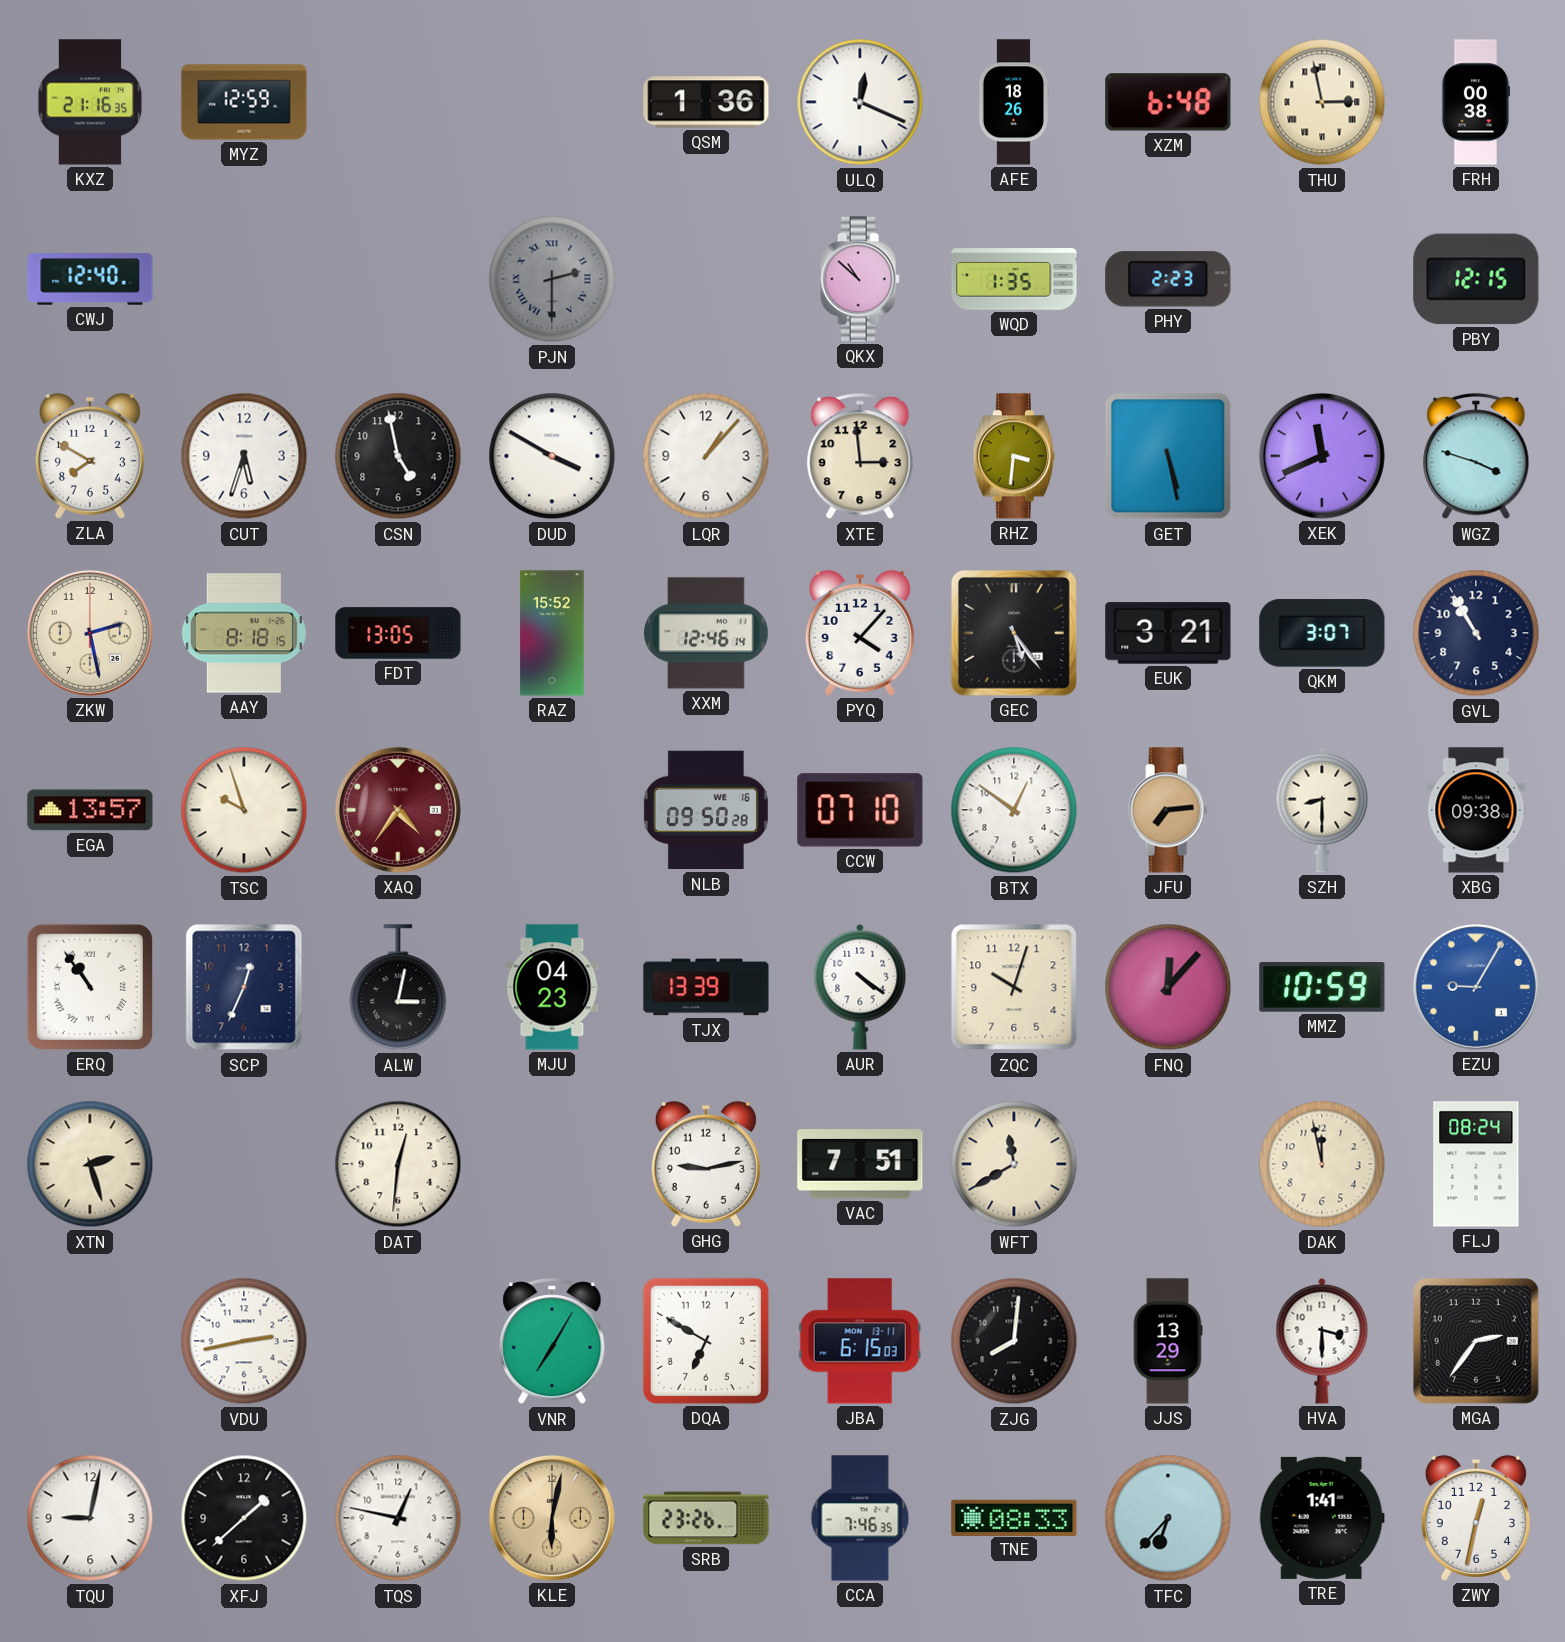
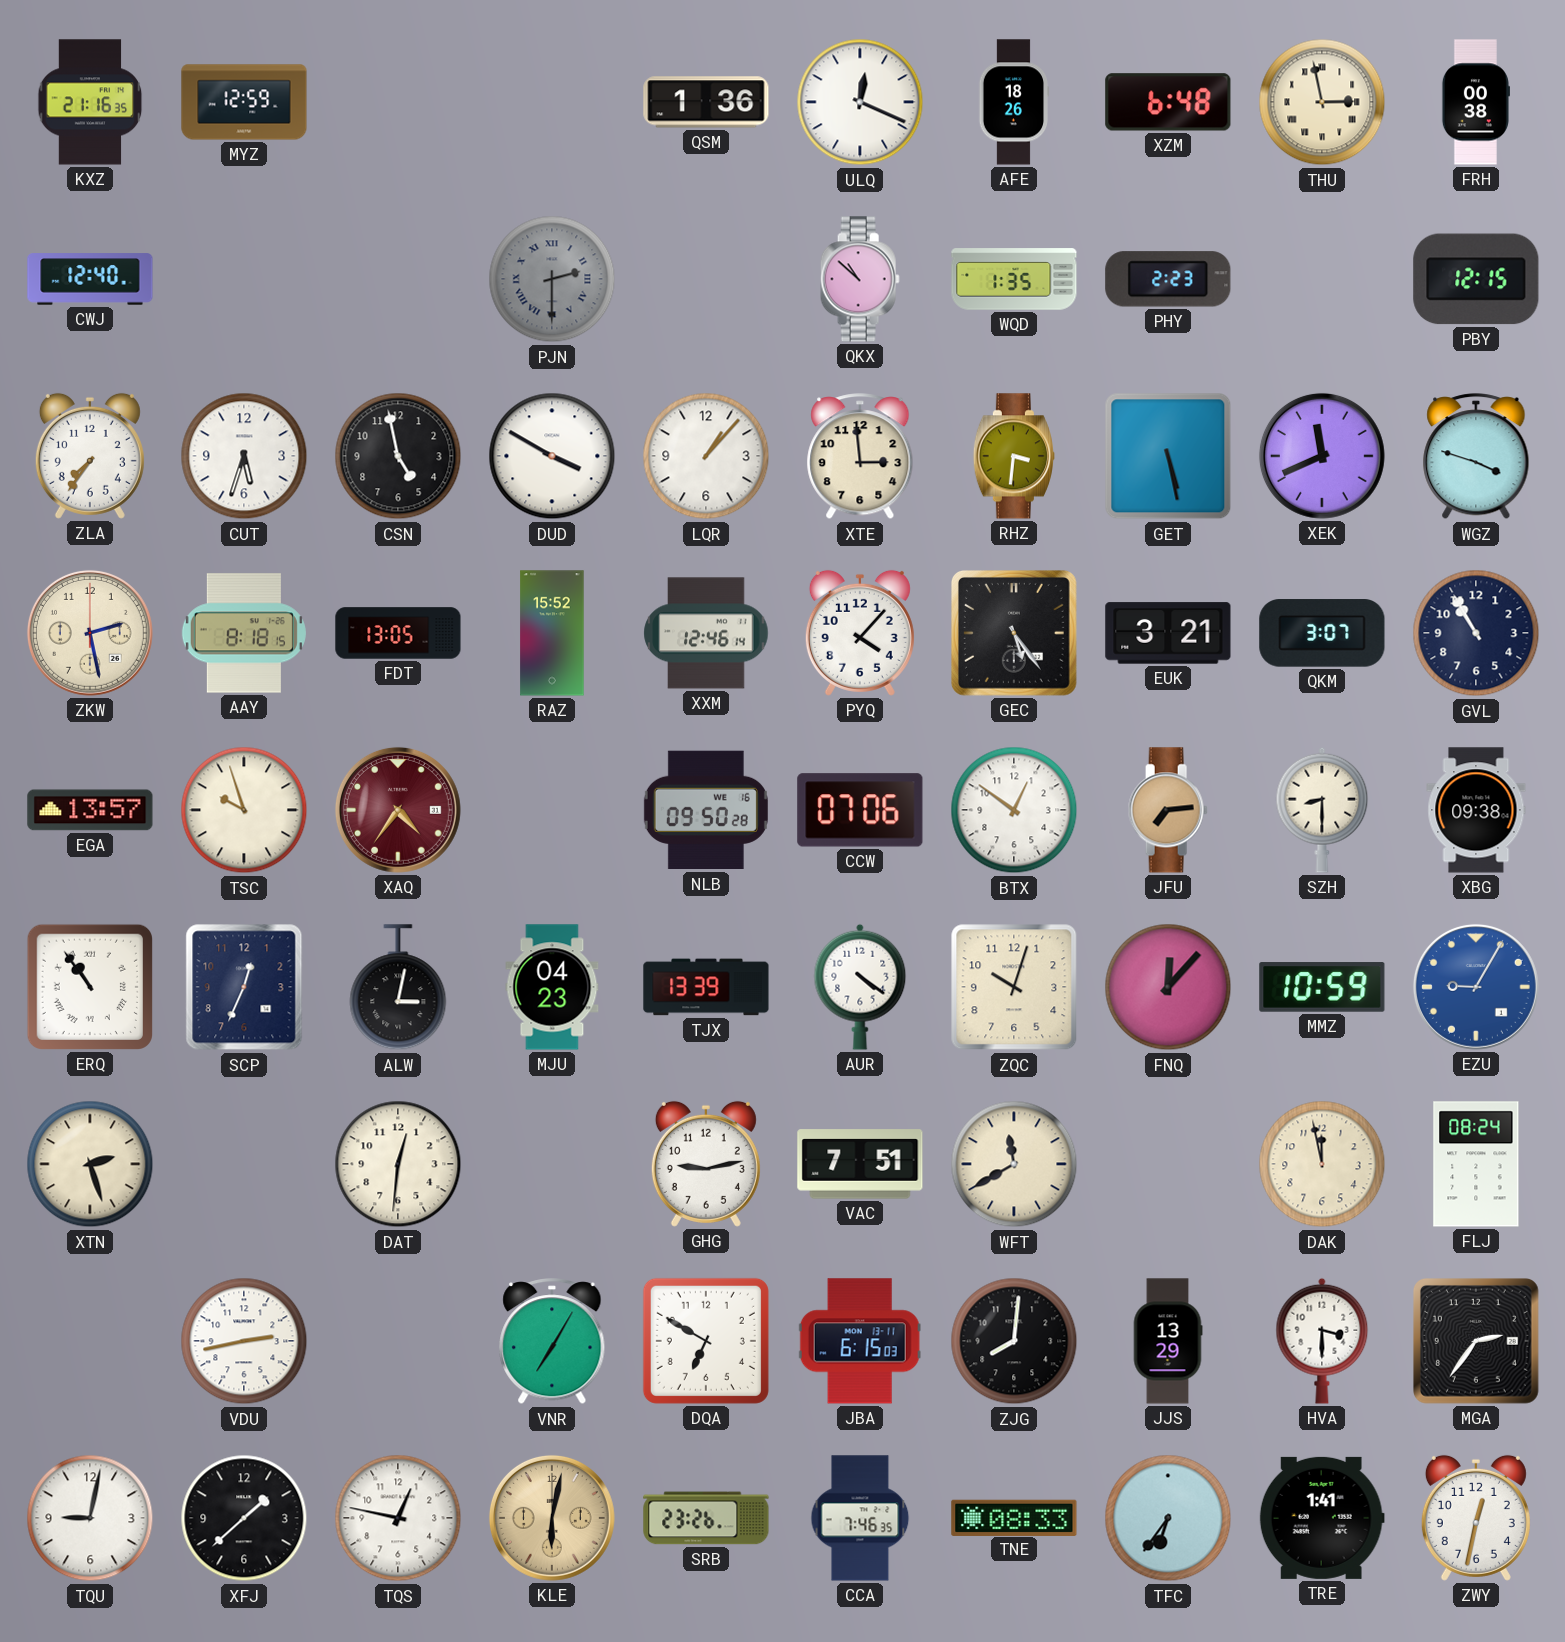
ZLA: 7:50 -> 7:36 (90, 456)
CCW: 07:10 -> 07:06 (860, 810)
TFC: 6:37 -> 6:36 (1168, 1518)
